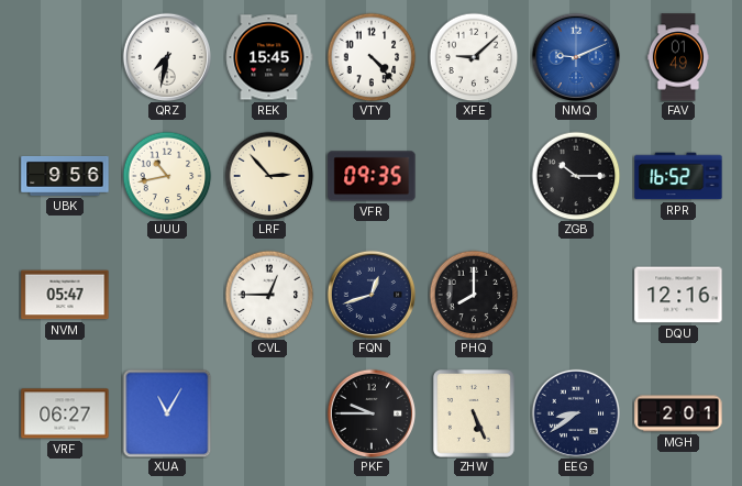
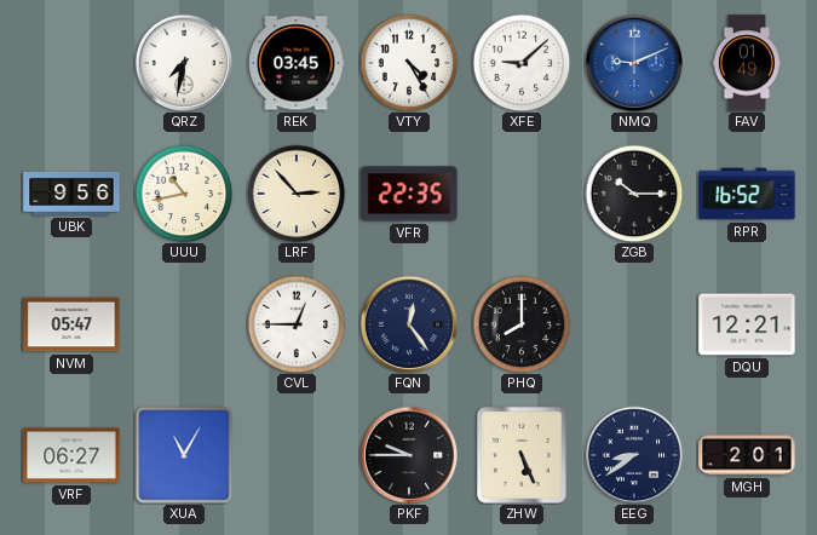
REK: 15:45 -> 03:45 (297, 63)
VTY: 4:23 -> 4:25 (409, 63)
VFR: 09:35 -> 22:35 (409, 194)
FQN: 12:42 -> 12:24 (408, 324)
DQU: 12:16 -> 12:21 (747, 324)
